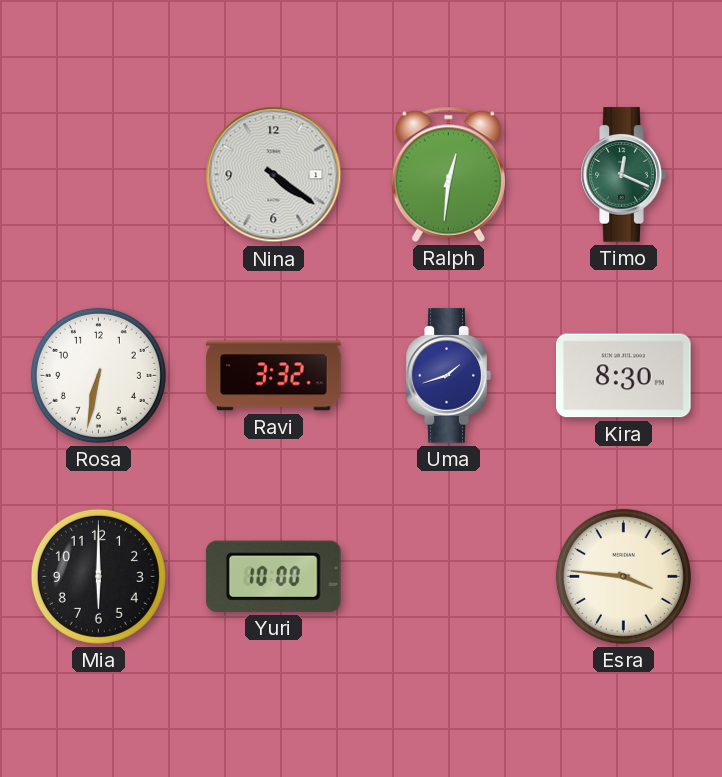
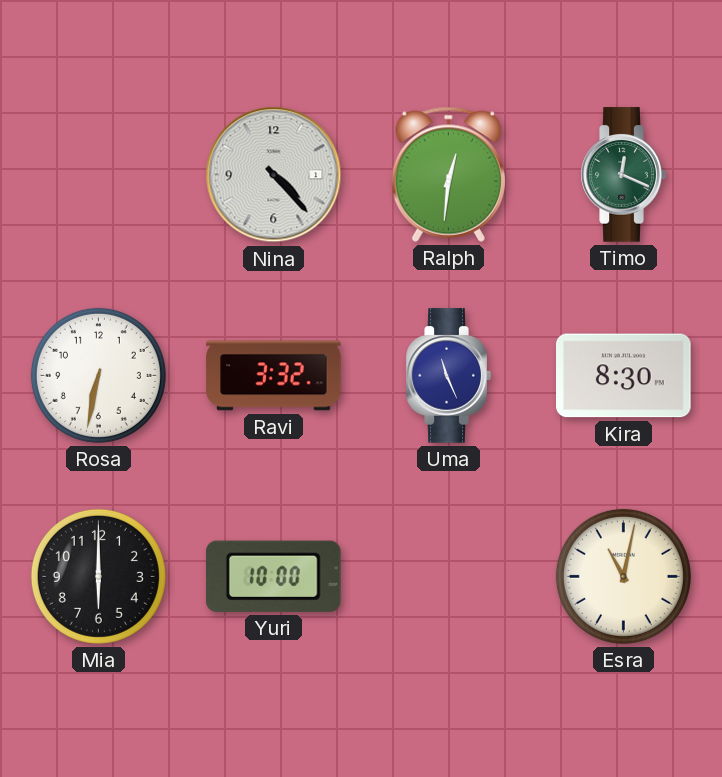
Nina: 4:21 -> 4:23 (274, 175)
Uma: 1:42 -> 11:26 (448, 376)
Esra: 3:46 -> 11:02 (623, 576)
